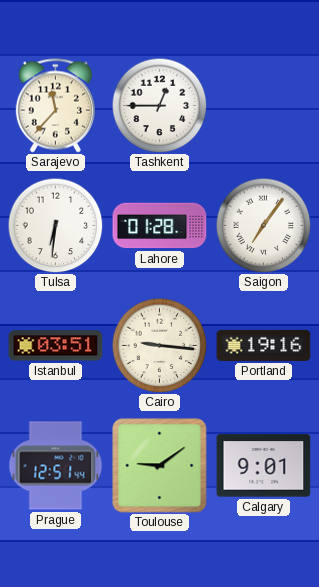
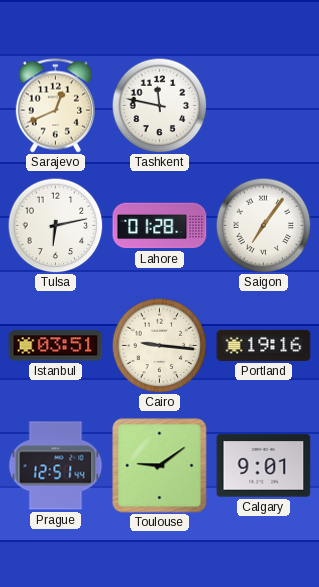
Sarajevo: 11:37 -> 12:41 (55, 106)
Tashkent: 12:45 -> 11:47 (159, 105)
Tulsa: 6:31 -> 6:13 (55, 225)
